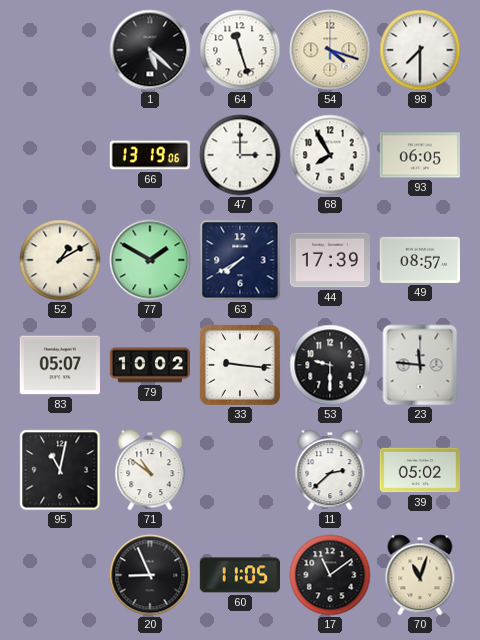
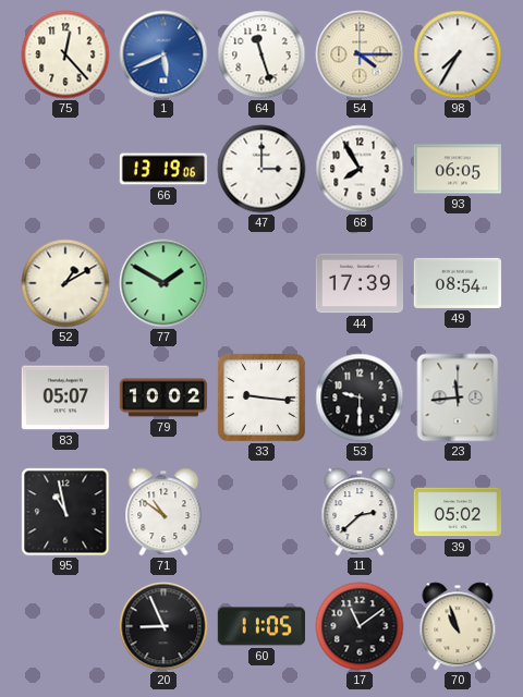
75: none -> 12:23 (65, 54)
1: 5:22 -> 5:41 (163, 54)
1 dial: black -> blue (163, 54)
54: 4:18 -> 4:15 (360, 54)
98: 7:30 -> 7:35 (458, 54)
63: 7:40 -> none (240, 260)
49: 08:57 -> 08:54 (457, 283)
23: 11:46 -> 11:44 (458, 398)
95: 11:02 -> 10:58 (65, 512)
70: 11:03 -> 10:57 (458, 626)
